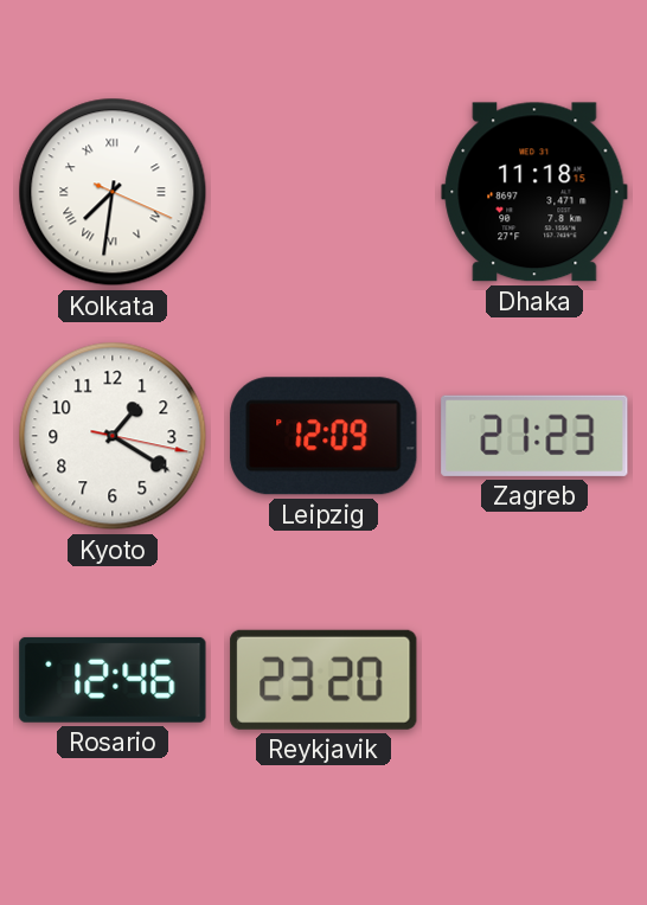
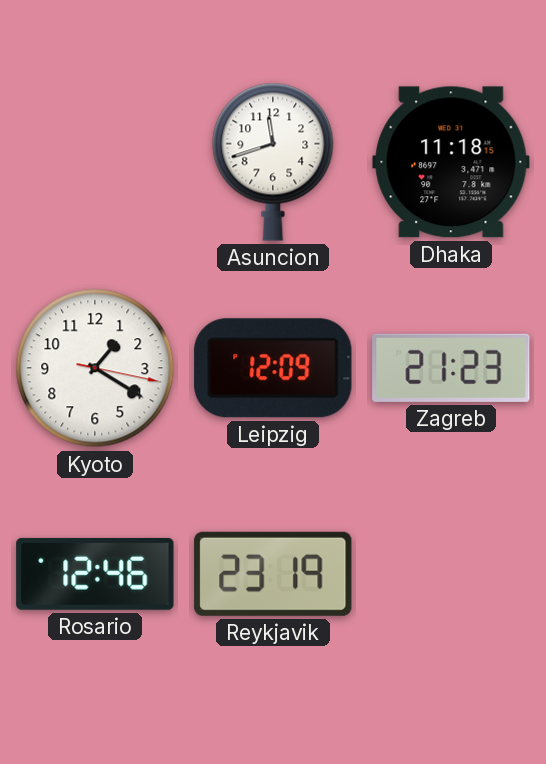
Kolkata: 7:31 -> none (113, 192)
Asuncion: none -> 11:42 (273, 162)
Reykjavik: 23:20 -> 23:19 (273, 574)
